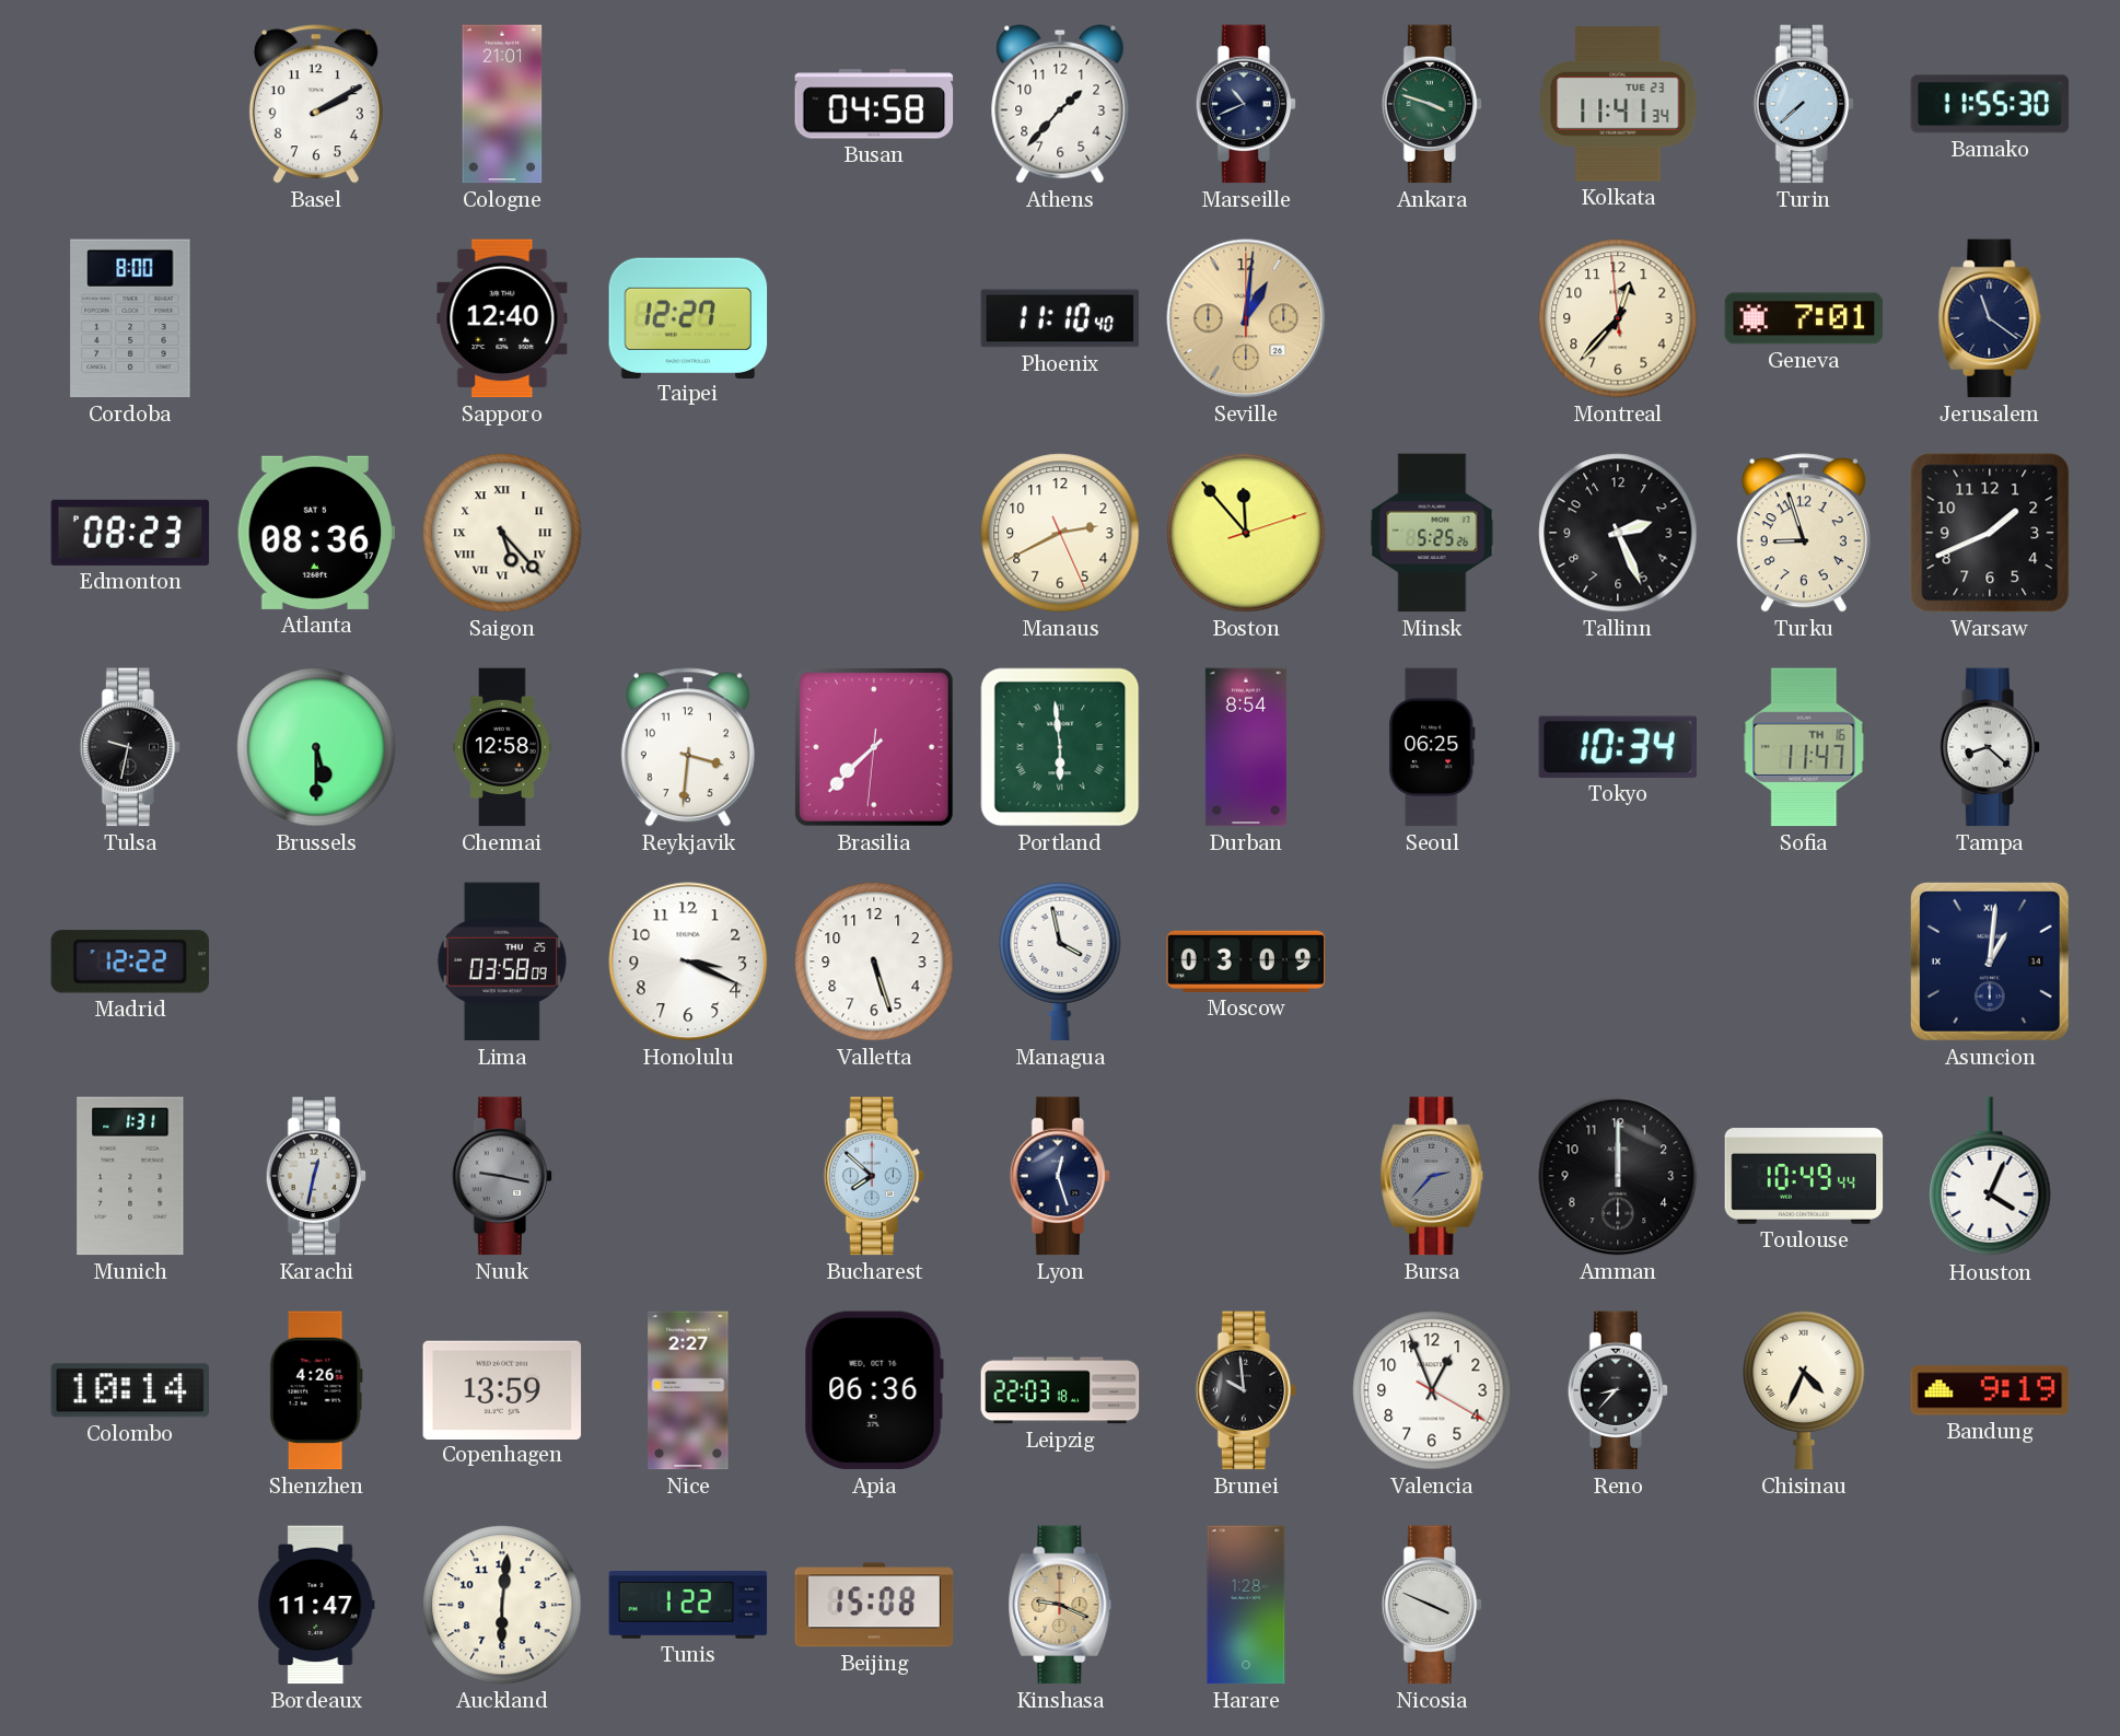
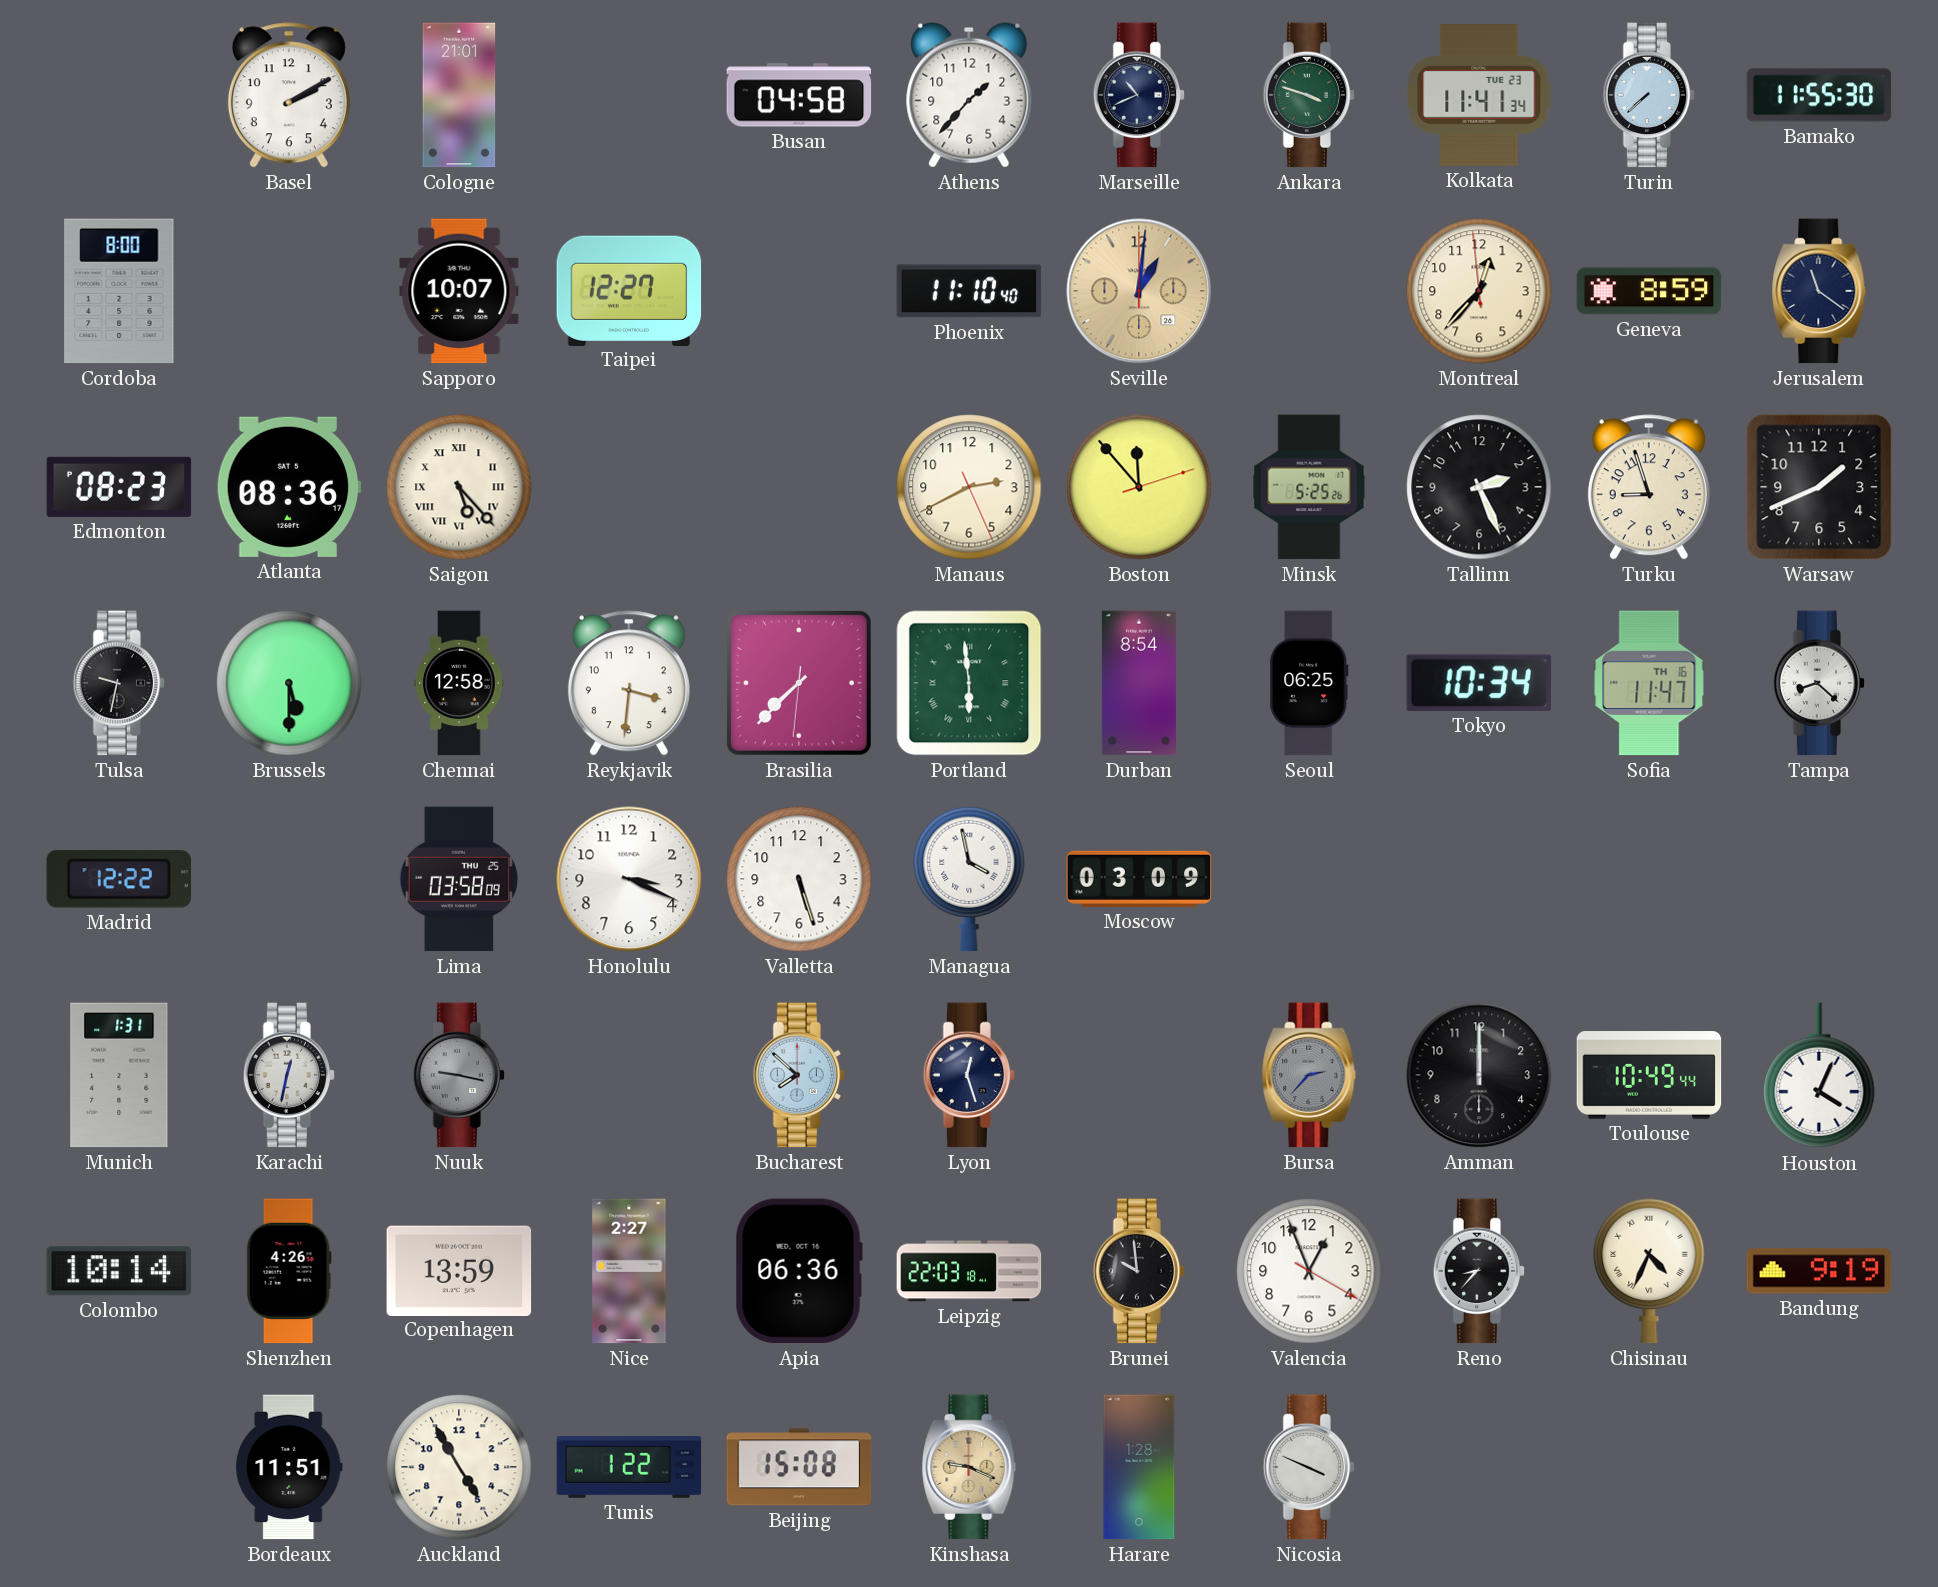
Sapporo: 12:40 -> 10:07 (459, 291)
Geneva: 7:01 -> 8:59 (1649, 291)
Asuncion: 1:01 -> none (1990, 962)
Bordeaux: 11:47 -> 11:51 (290, 1467)
Auckland: 6:01 -> 4:55 (459, 1467)
